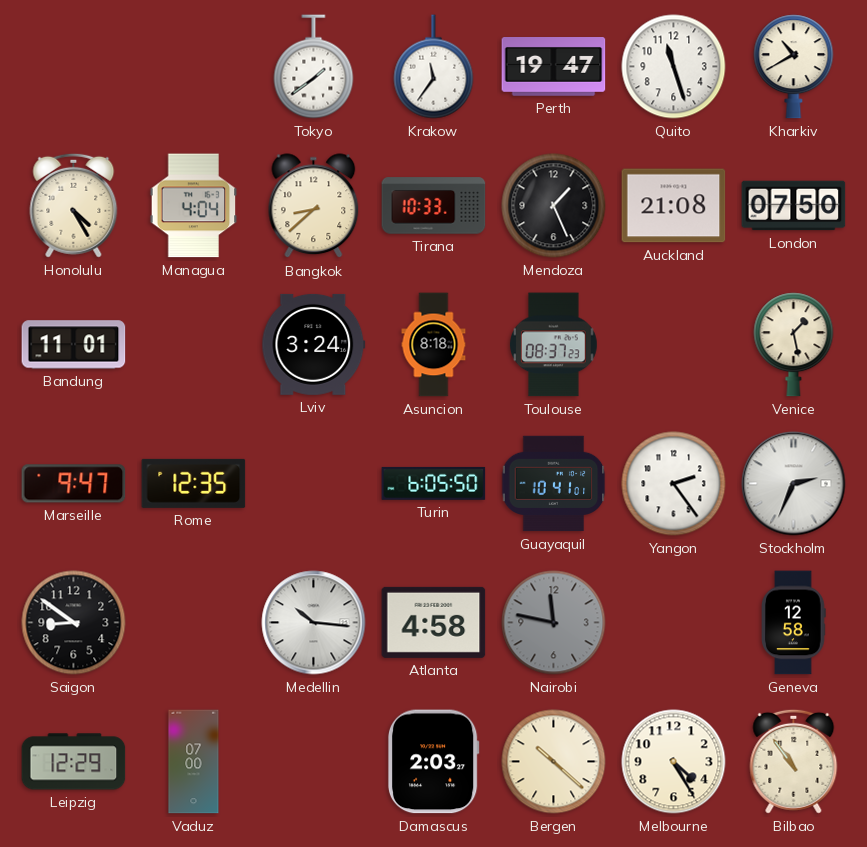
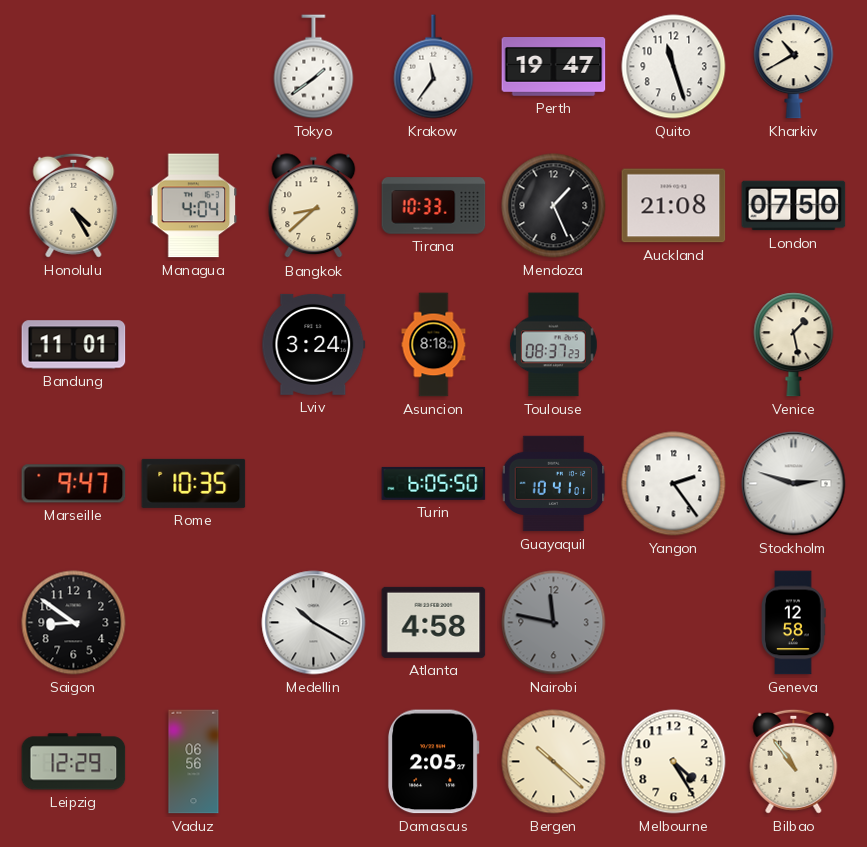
Rome: 12:35 -> 10:35 (194, 483)
Stockholm: 2:34 -> 2:48 (794, 484)
Medellin: 10:16 -> 10:20 (314, 623)
Vaduz: 07:00 -> 06:56 (194, 762)
Damascus: 2:03 -> 2:05 (433, 762)
